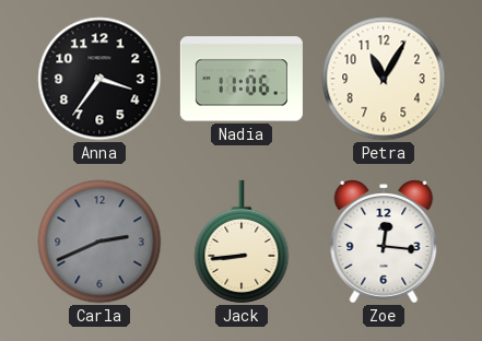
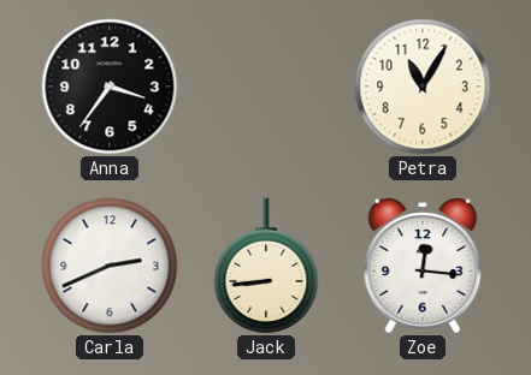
Nadia: 11:06 -> none (242, 79)
Carla dial: grey -> white (110, 266)
